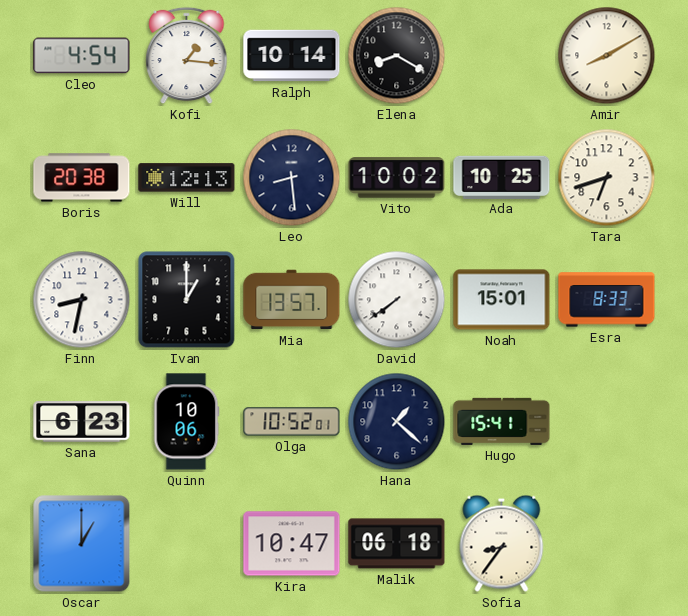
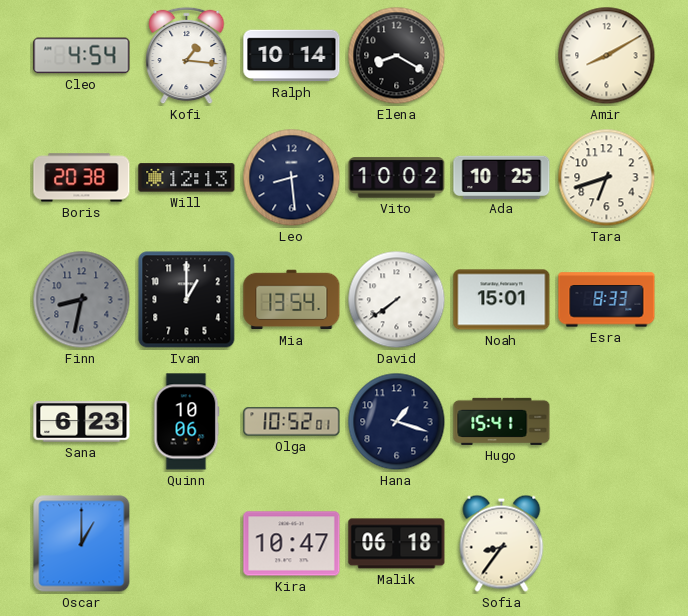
Finn dial: white -> grey (82, 300)
Mia: 13:57 -> 13:54 (292, 300)
Hana: 1:22 -> 1:18 (397, 422)
